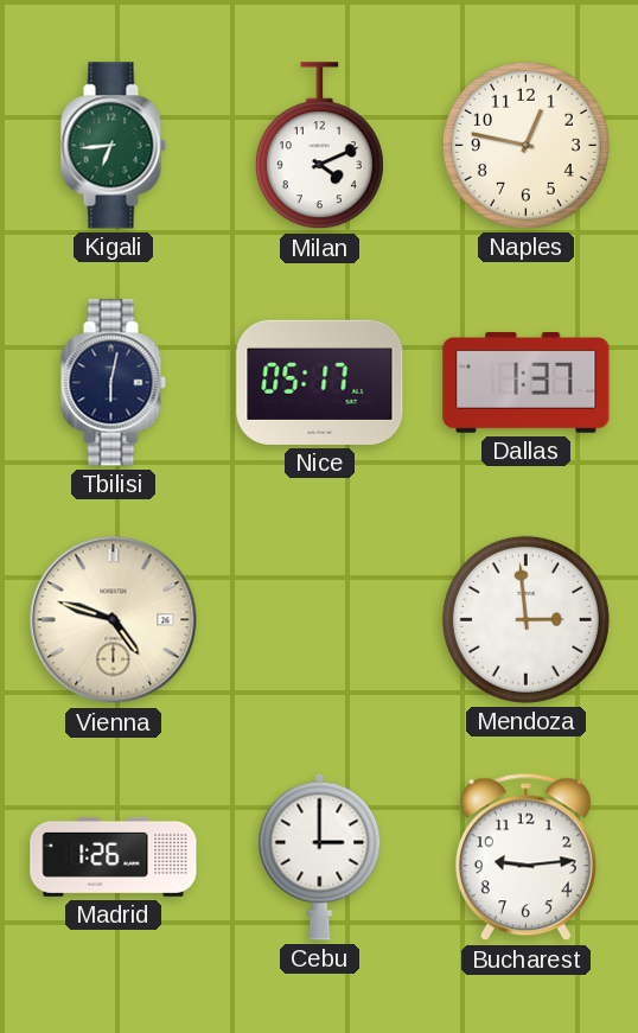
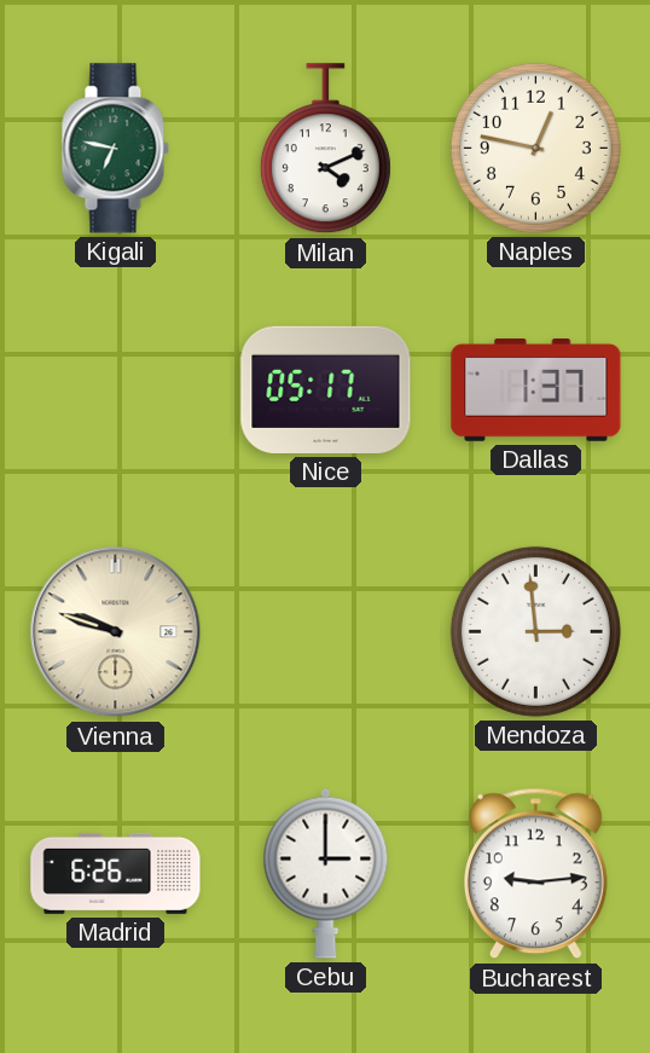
Kigali: 6:44 -> 6:47 (115, 149)
Tbilisi: 6:02 -> none (113, 383)
Vienna: 4:48 -> 9:48 (116, 632)
Madrid: 1:26 -> 6:26 (116, 873)
